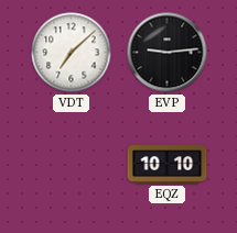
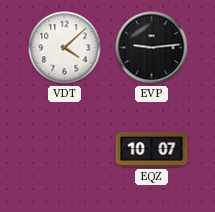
VDT: 7:08 -> 4:08 (65, 48)
EQZ: 10:10 -> 10:07 (152, 150)
